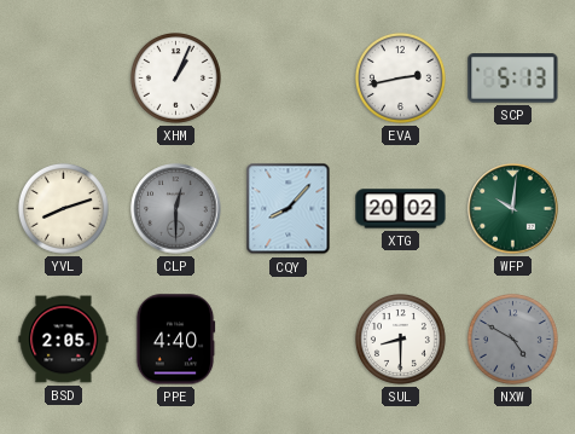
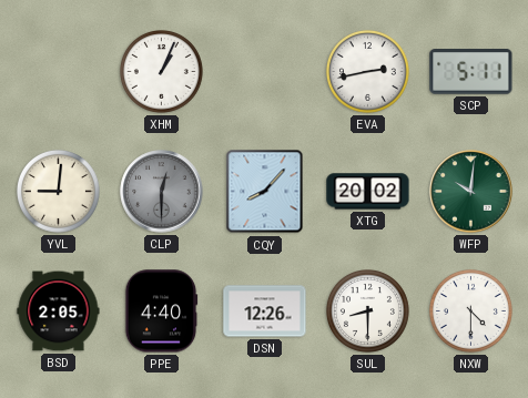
SCP: 5:13 -> 5:11 (471, 72)
YVL: 8:12 -> 9:01 (58, 191)
DSN: none -> 12:26 (265, 312)
NXW: 4:50 -> 4:30 (470, 310)
NXW dial: grey -> white (470, 310)
